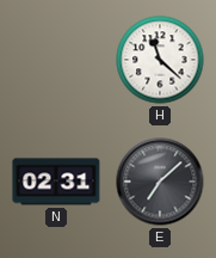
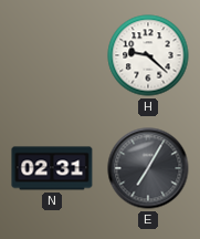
H: 11:22 -> 9:22 (148, 55)
E: 7:08 -> 7:05 (148, 168)
